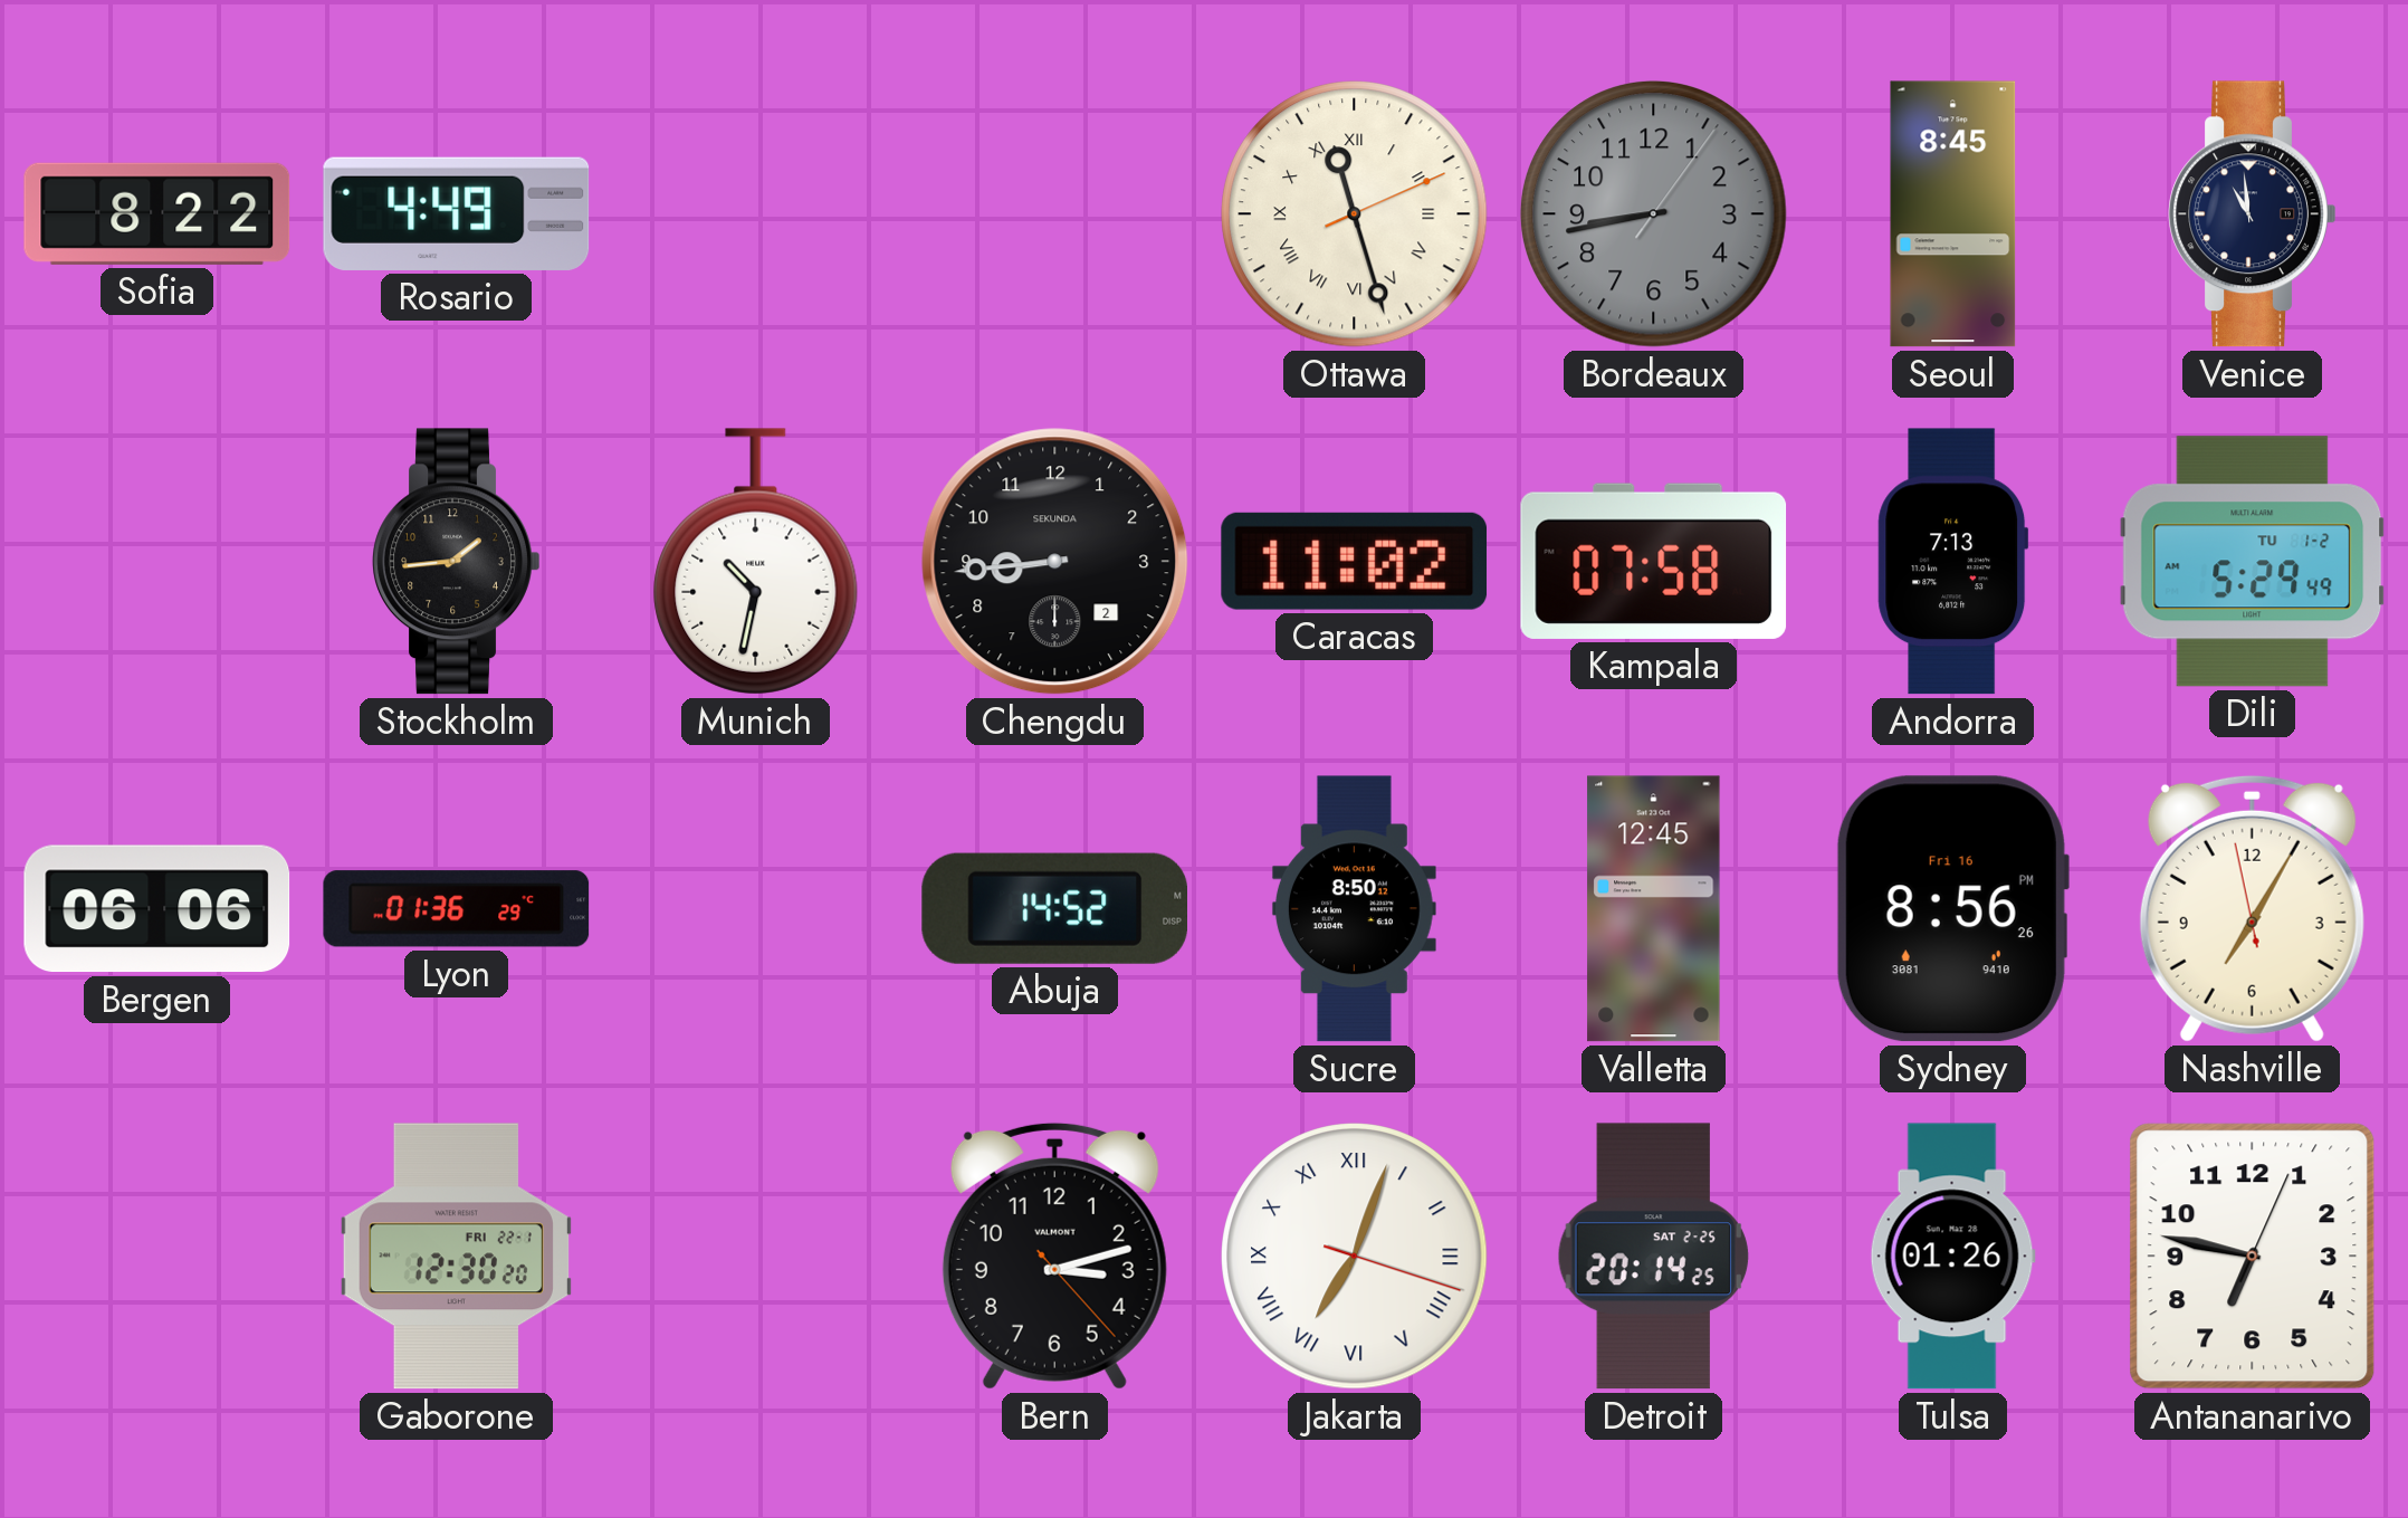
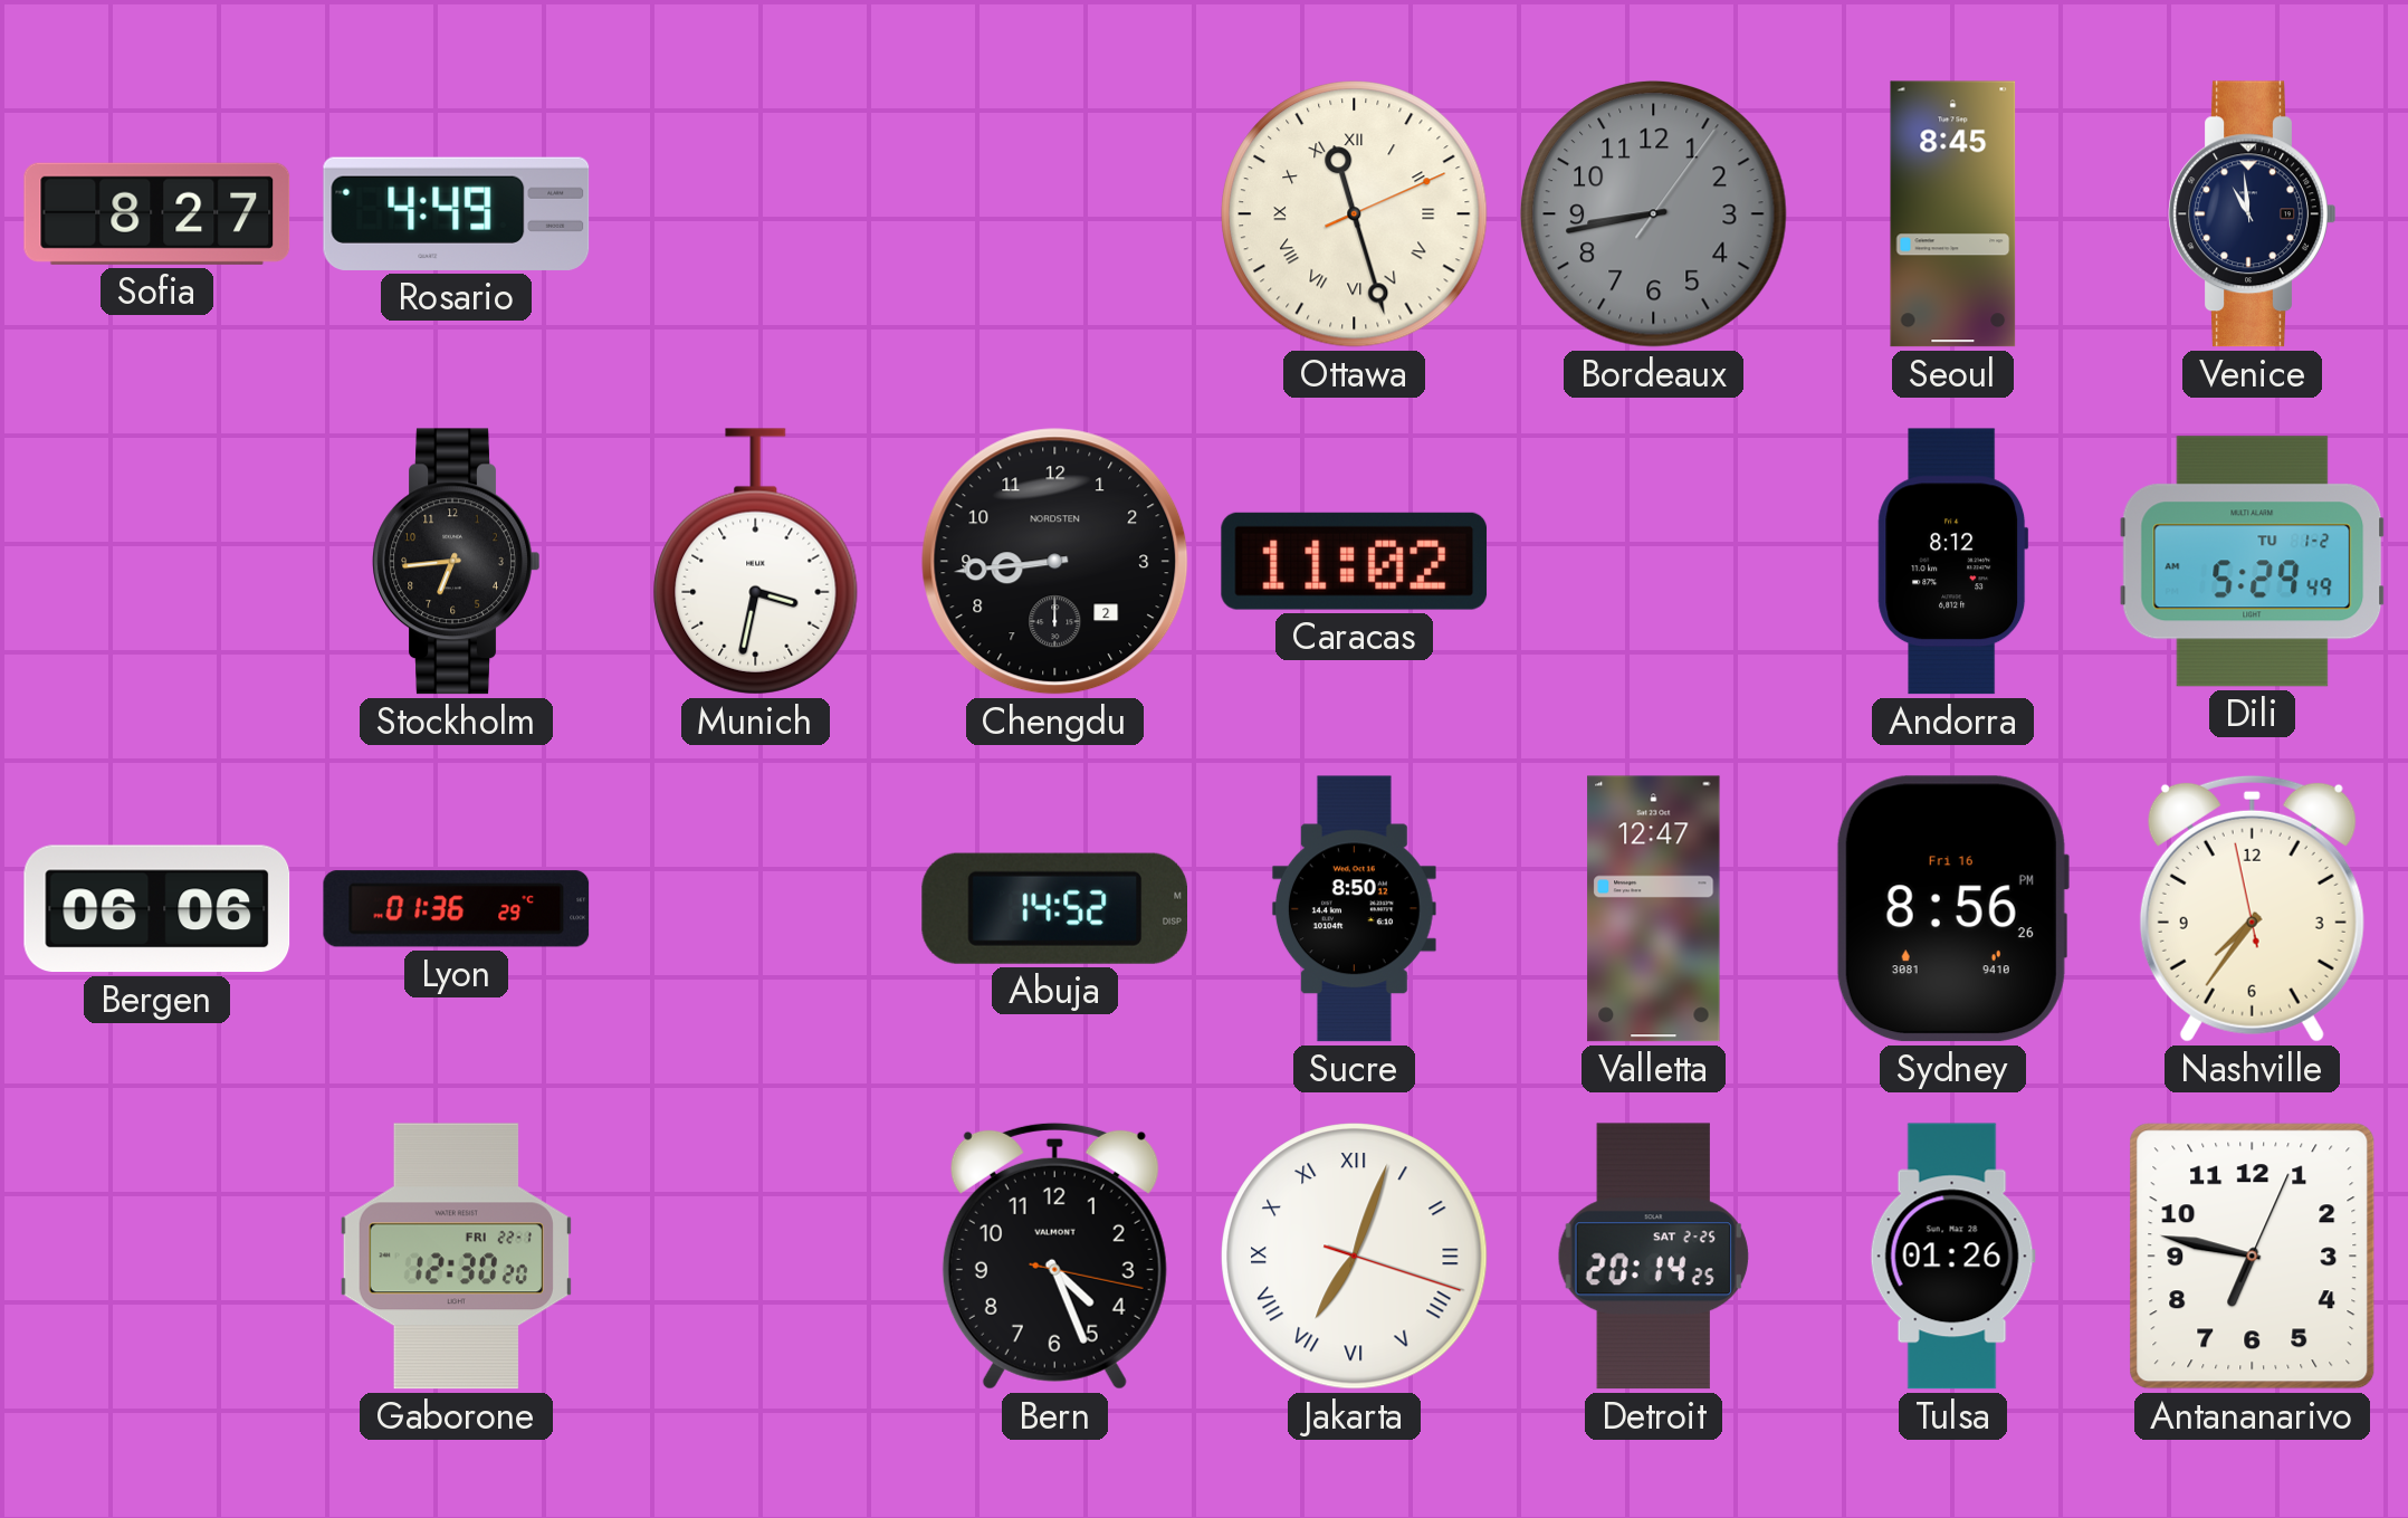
Sofia: 8:22 -> 8:27 (157, 213)
Stockholm: 1:44 -> 6:44 (457, 562)
Munich: 10:32 -> 3:32 (756, 562)
Chengdu brand: SEKUNDA -> NORDSTEN (1055, 562)
Kampala: 07:58 -> none (1654, 561)
Andorra: 7:13 -> 8:12 (1953, 562)
Valletta: 12:45 -> 12:47 (1654, 909)
Nashville: 7:04 -> 7:35 (2252, 908)
Bern: 3:12 -> 4:26 (1054, 1256)
